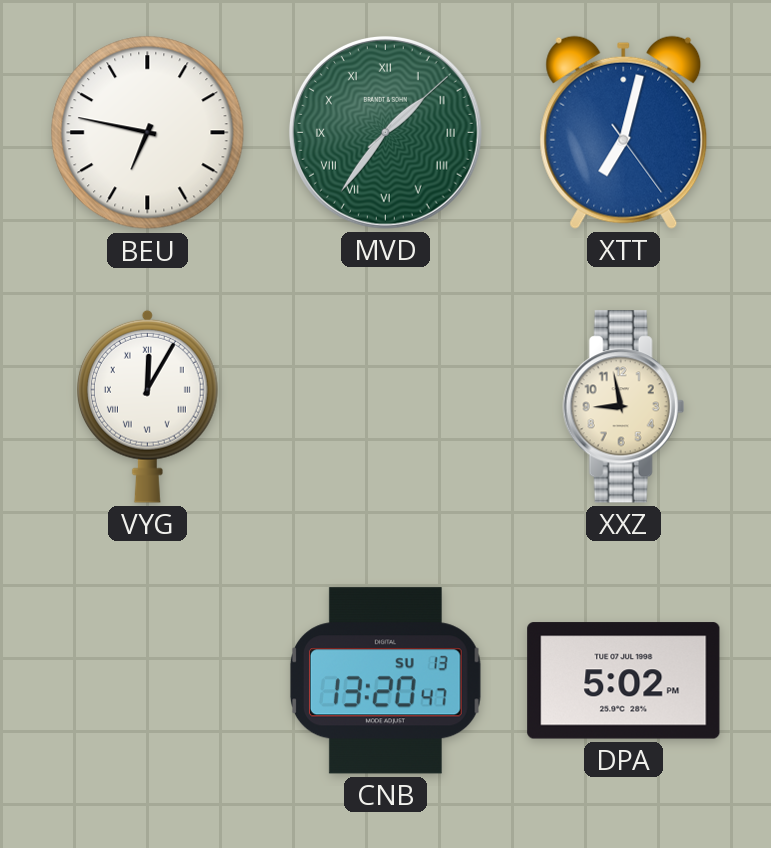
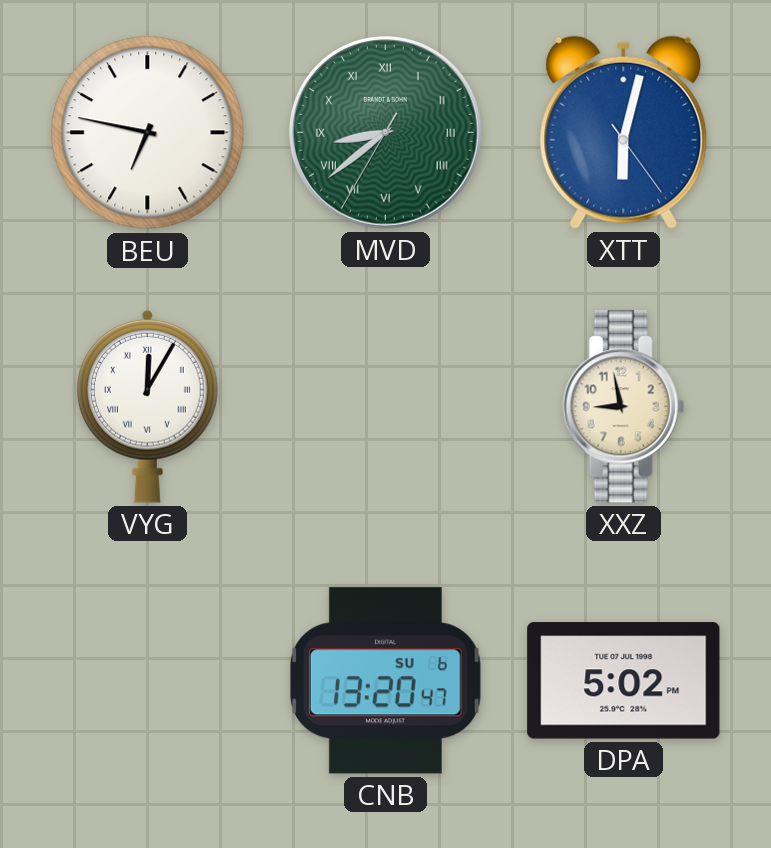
MVD: 1:36 -> 8:38 (386, 133)
XTT: 7:02 -> 6:02 (624, 132)
CNB date: SU 13 -> SU 6 (385, 681)
